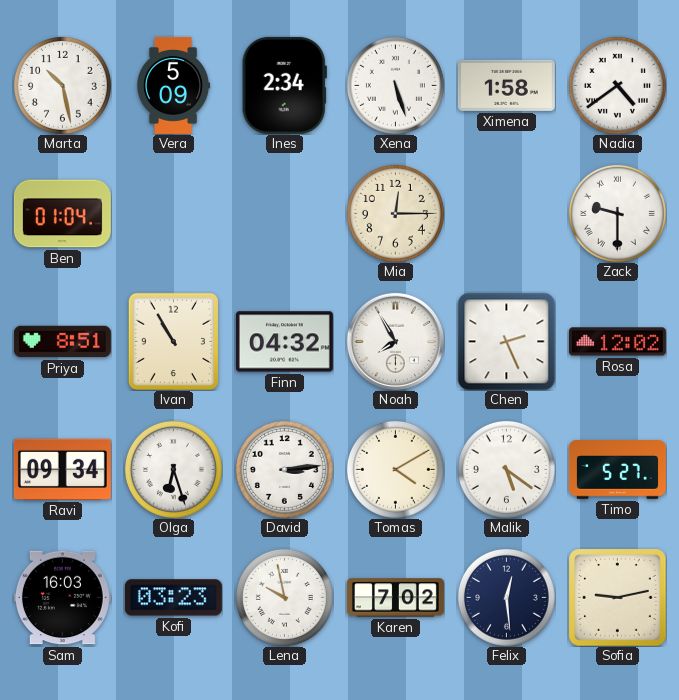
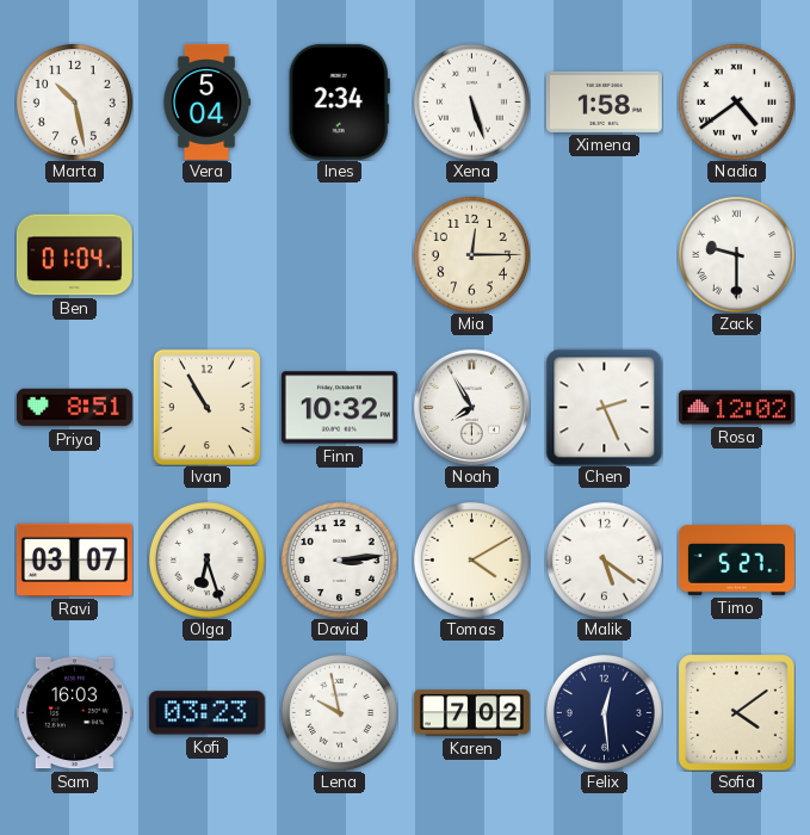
Vera: 5:09 -> 5:04 (205, 101)
Finn: 04:32 -> 10:32 (339, 408)
Ravi: 09:34 -> 03:07 (74, 559)
Sofia: 9:13 -> 4:09 (736, 712)
